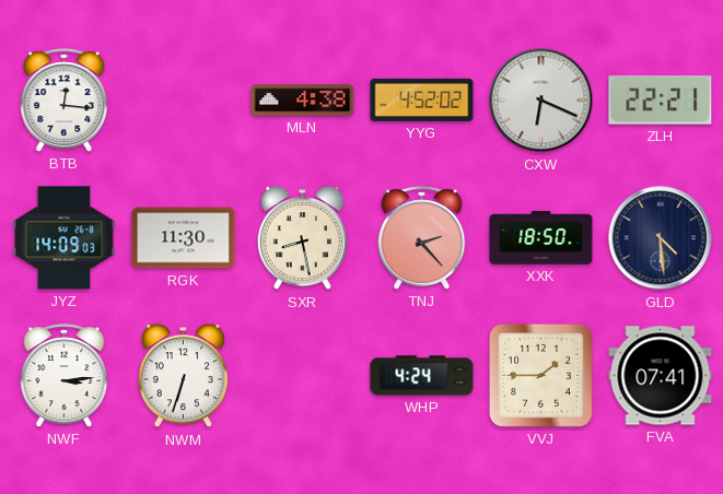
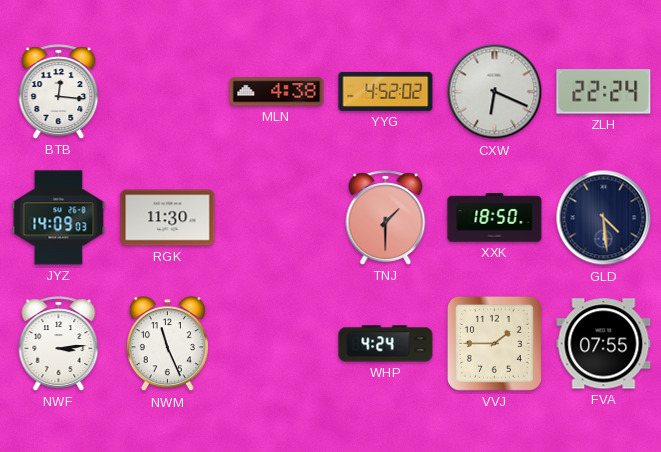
ZLH: 22:21 -> 22:24 (604, 92)
SXR: 8:28 -> none (302, 238)
TNJ: 2:23 -> 1:30 (386, 218)
NWM: 6:33 -> 11:26 (167, 344)
FVA: 07:41 -> 07:55 (604, 344)
